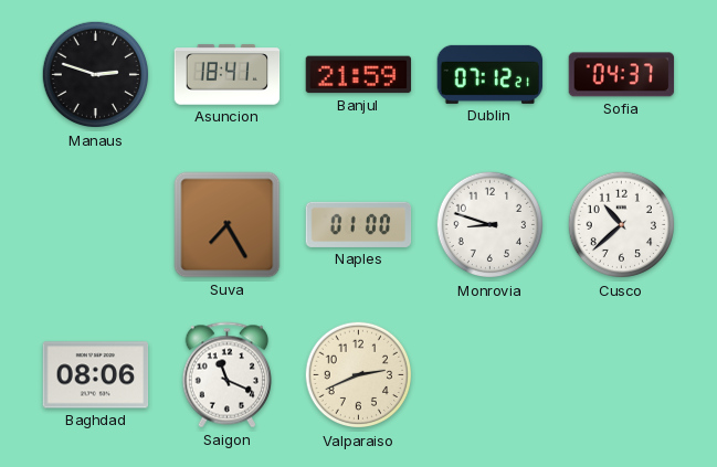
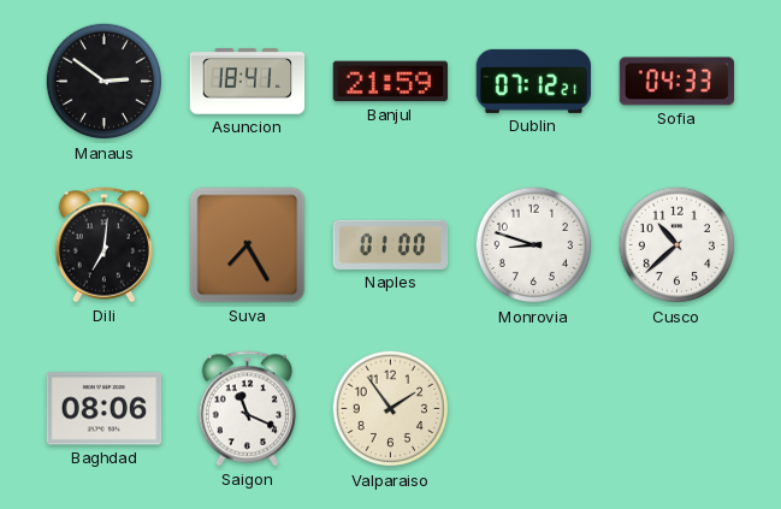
Manaus: 2:48 -> 2:51 (105, 82)
Sofia: 04:37 -> 04:33 (678, 82)
Dili: none -> 7:01 (103, 245)
Valparaiso: 2:41 -> 1:54 (391, 409)
